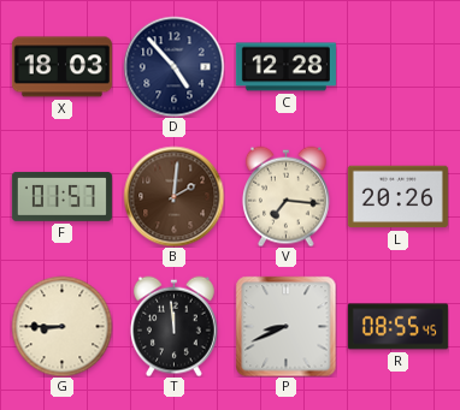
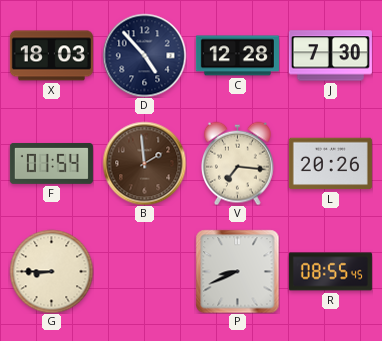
J: none -> 7:30 (330, 56)
F: 01:57 -> 01:54 (51, 163)
B: 2:01 -> 1:59 (144, 163)
T: 11:59 -> none (173, 326)
